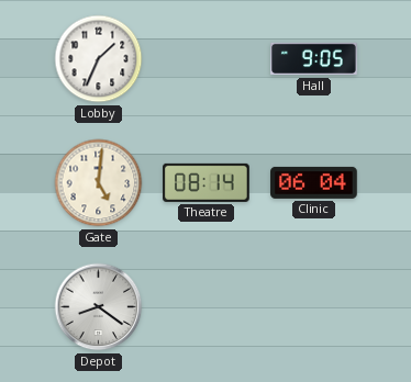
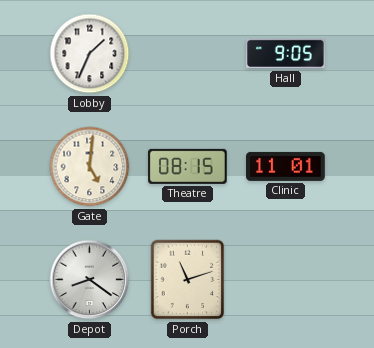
Theatre: 08:14 -> 08:15 (188, 166)
Clinic: 06:04 -> 11:01 (286, 166)
Porch: none -> 11:12 (188, 280)
